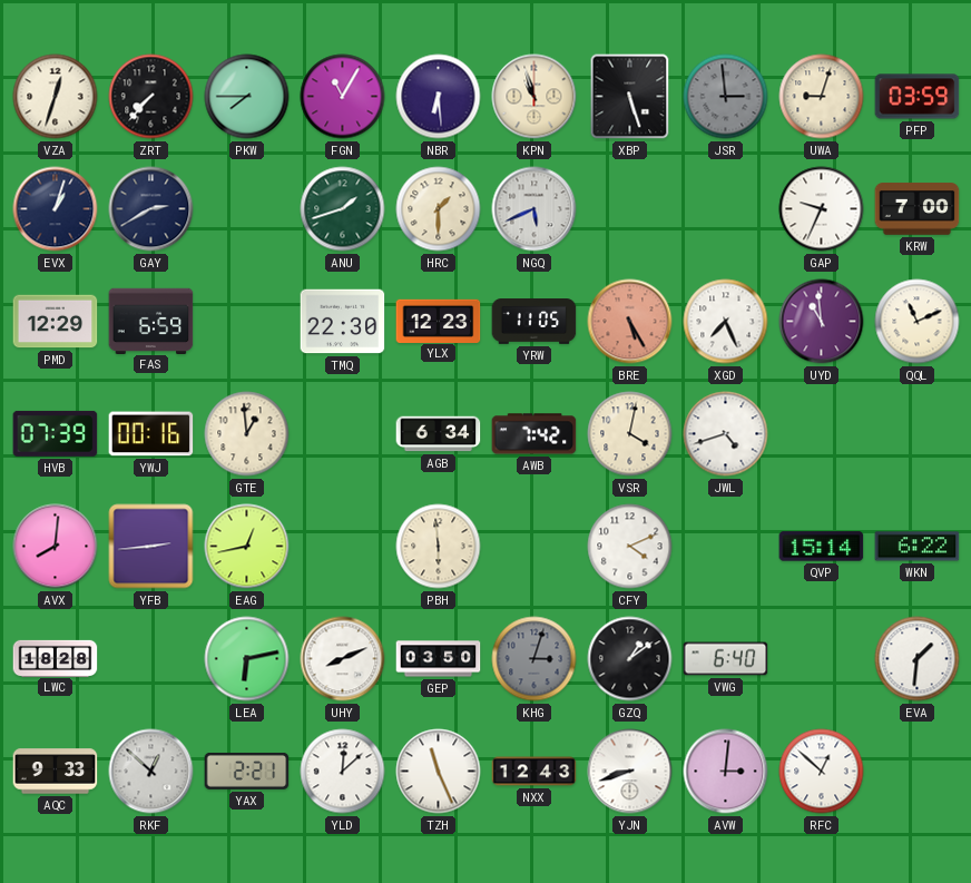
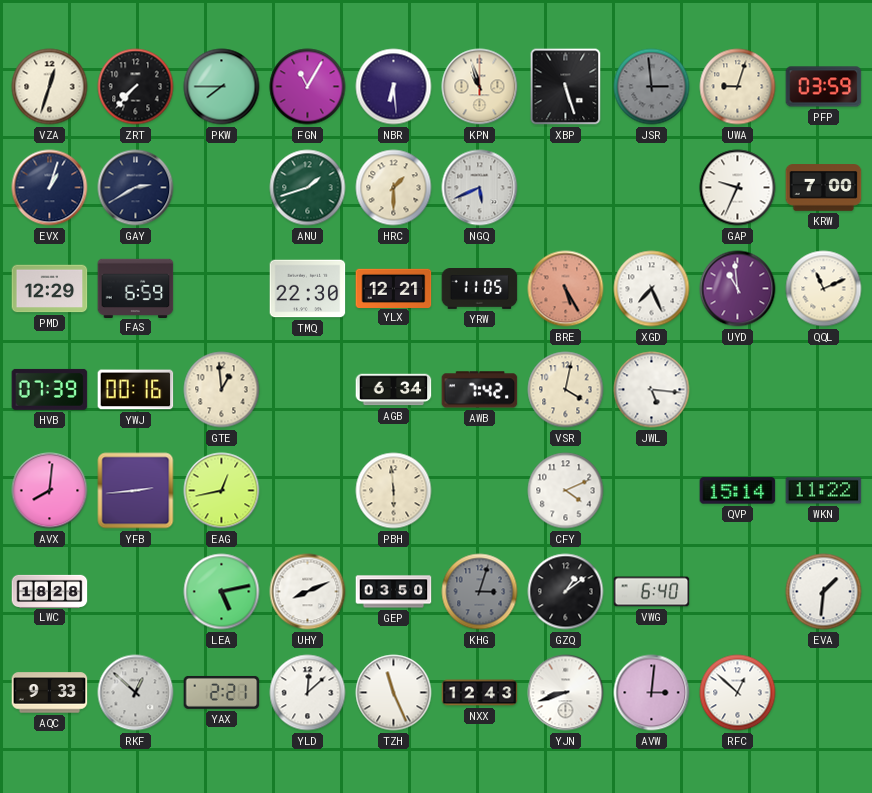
YLX: 12:23 -> 12:21 (394, 288)
JWL: 4:42 -> 5:16 (652, 390)
WKN: 6:22 -> 11:22 (824, 491)
LEA: 6:13 -> 5:13 (222, 592)
